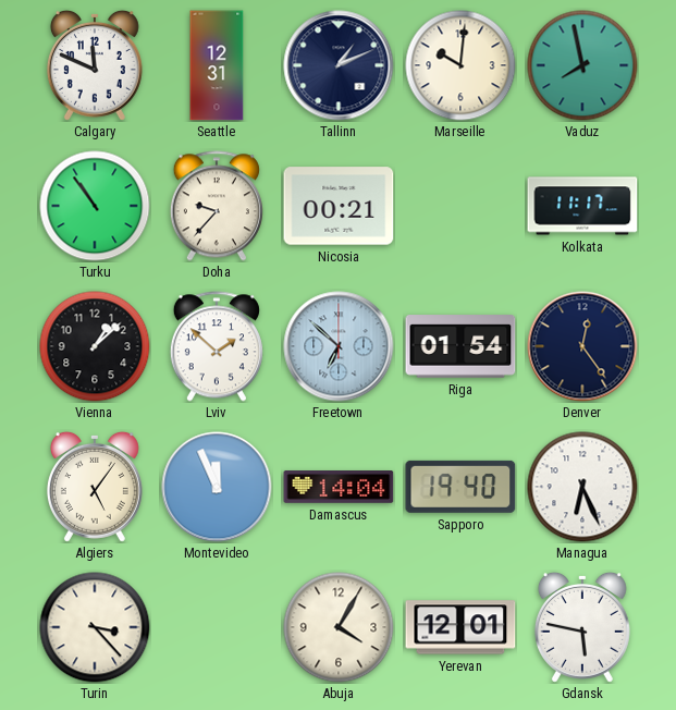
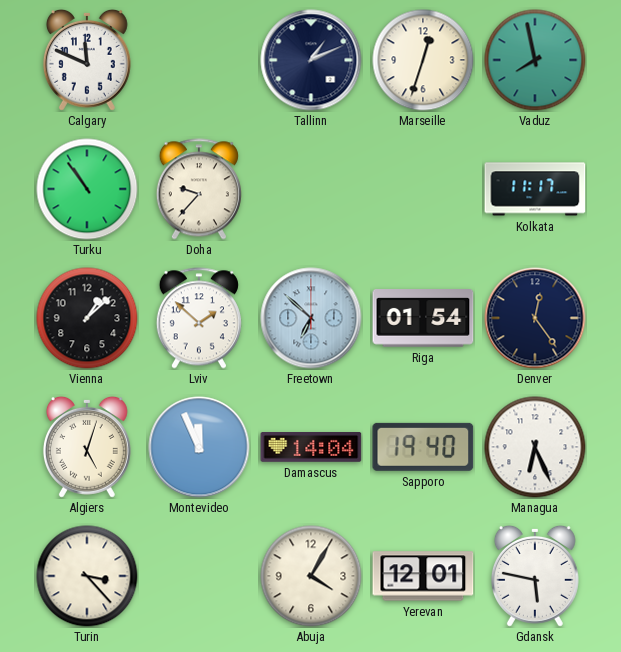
Seattle: 12:31 -> none (217, 65)
Marseille: 10:01 -> 12:33 (423, 60)
Nicosia: 00:21 -> none (339, 206)
Algiers: 5:06 -> 5:03 (87, 447)
